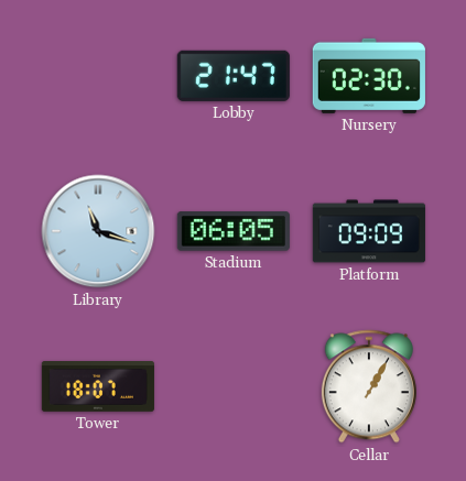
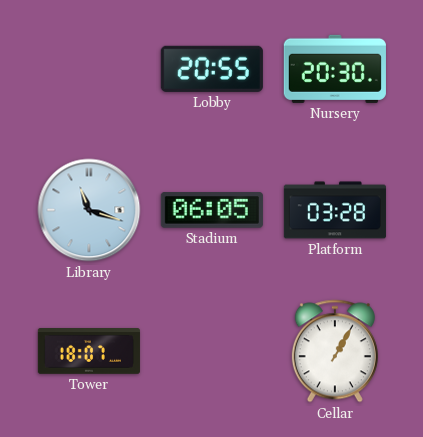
Lobby: 21:47 -> 20:55 (212, 69)
Nursery: 02:30 -> 20:30 (335, 69)
Platform: 09:09 -> 03:28 (335, 210)
